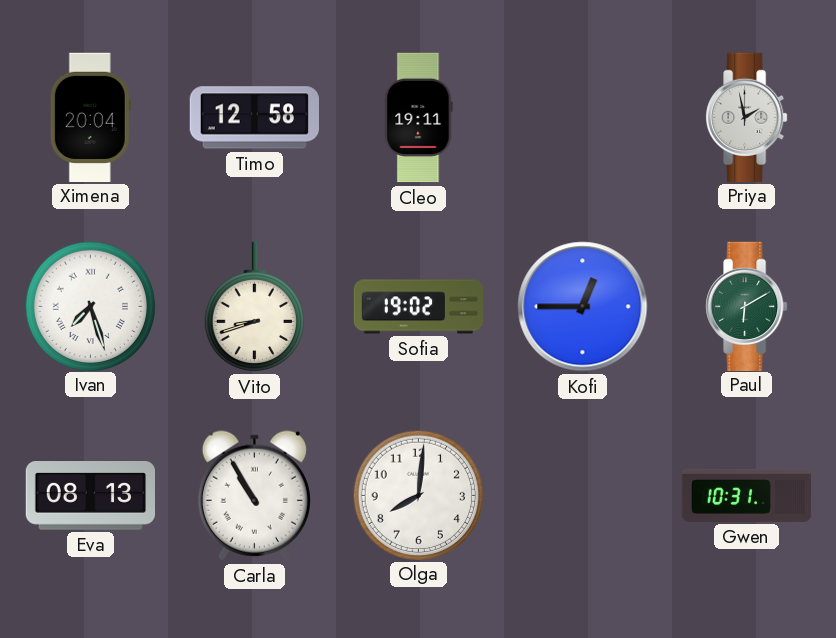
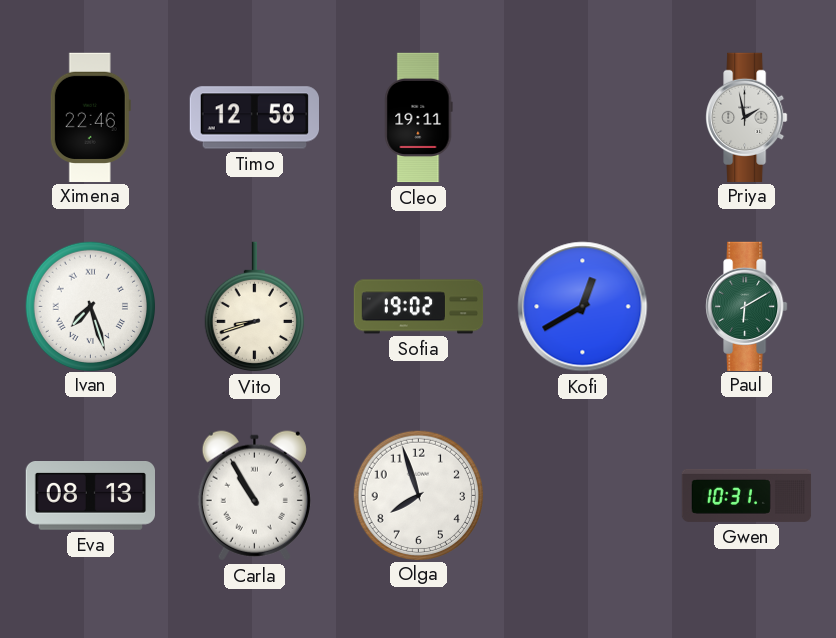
Ximena: 20:04 -> 22:46 (90, 117)
Kofi: 12:45 -> 12:40 (583, 307)
Olga: 8:01 -> 7:57 (418, 495)
